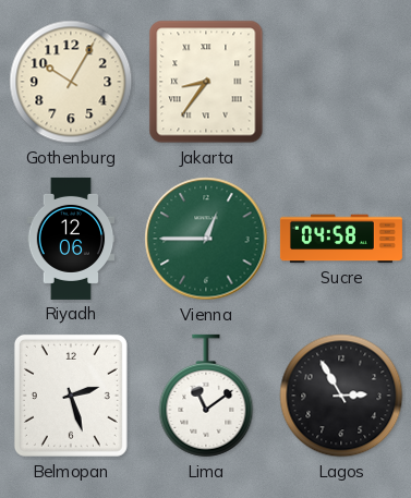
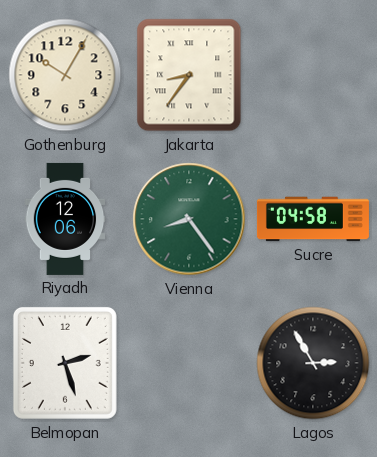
Vienna: 12:45 -> 8:24 (189, 219)
Lima: 11:09 -> none (206, 396)
